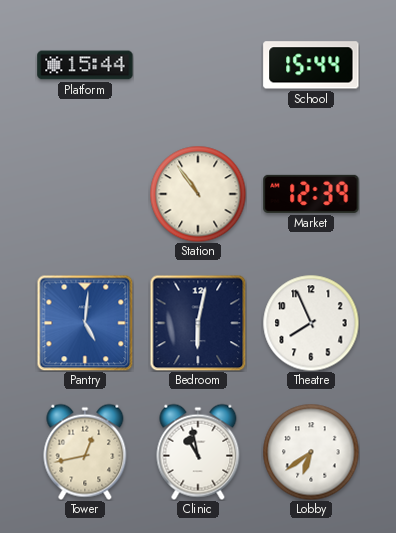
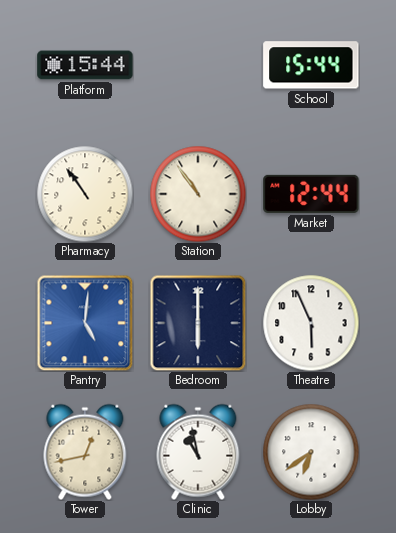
Pharmacy: none -> 10:54 (85, 194)
Market: 12:39 -> 12:44 (311, 194)
Bedroom: 6:02 -> 6:00 (198, 323)
Theatre: 7:56 -> 5:56 (311, 323)
